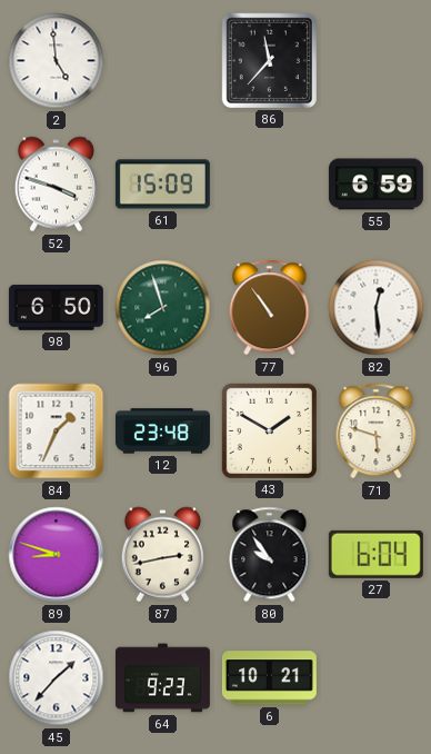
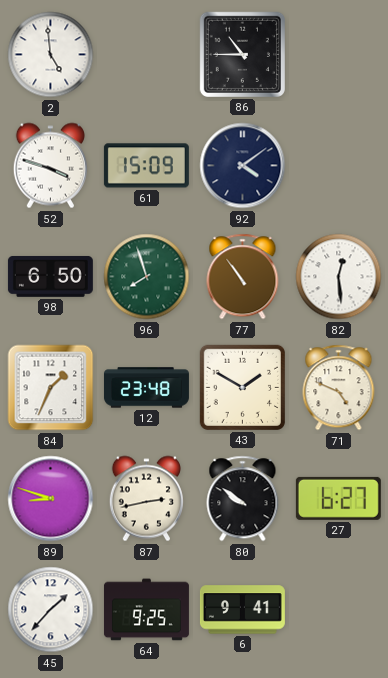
86: 11:37 -> 10:45 (242, 54)
92: none -> 4:09 (243, 166)
55: 6:59 -> none (375, 185)
71: 5:48 -> 4:49 (339, 388)
80: 9:54 -> 9:51 (243, 499)
27: 6:04 -> 6:27 (338, 498)
64: 9:23 -> 9:25 (146, 610)
6: 10:21 -> 9:41 (242, 610)
